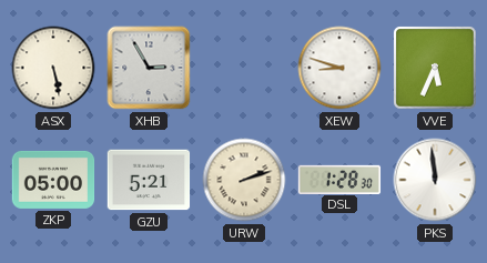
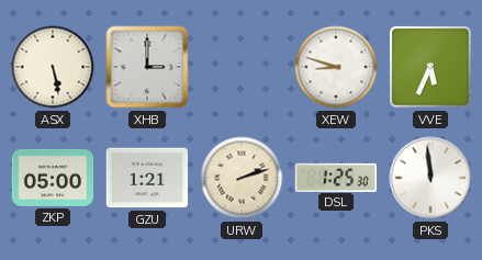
XHB: 2:55 -> 3:00 (147, 67)
GZU: 5:21 -> 1:21 (147, 178)
DSL: 1:28 -> 1:25 (336, 177)
